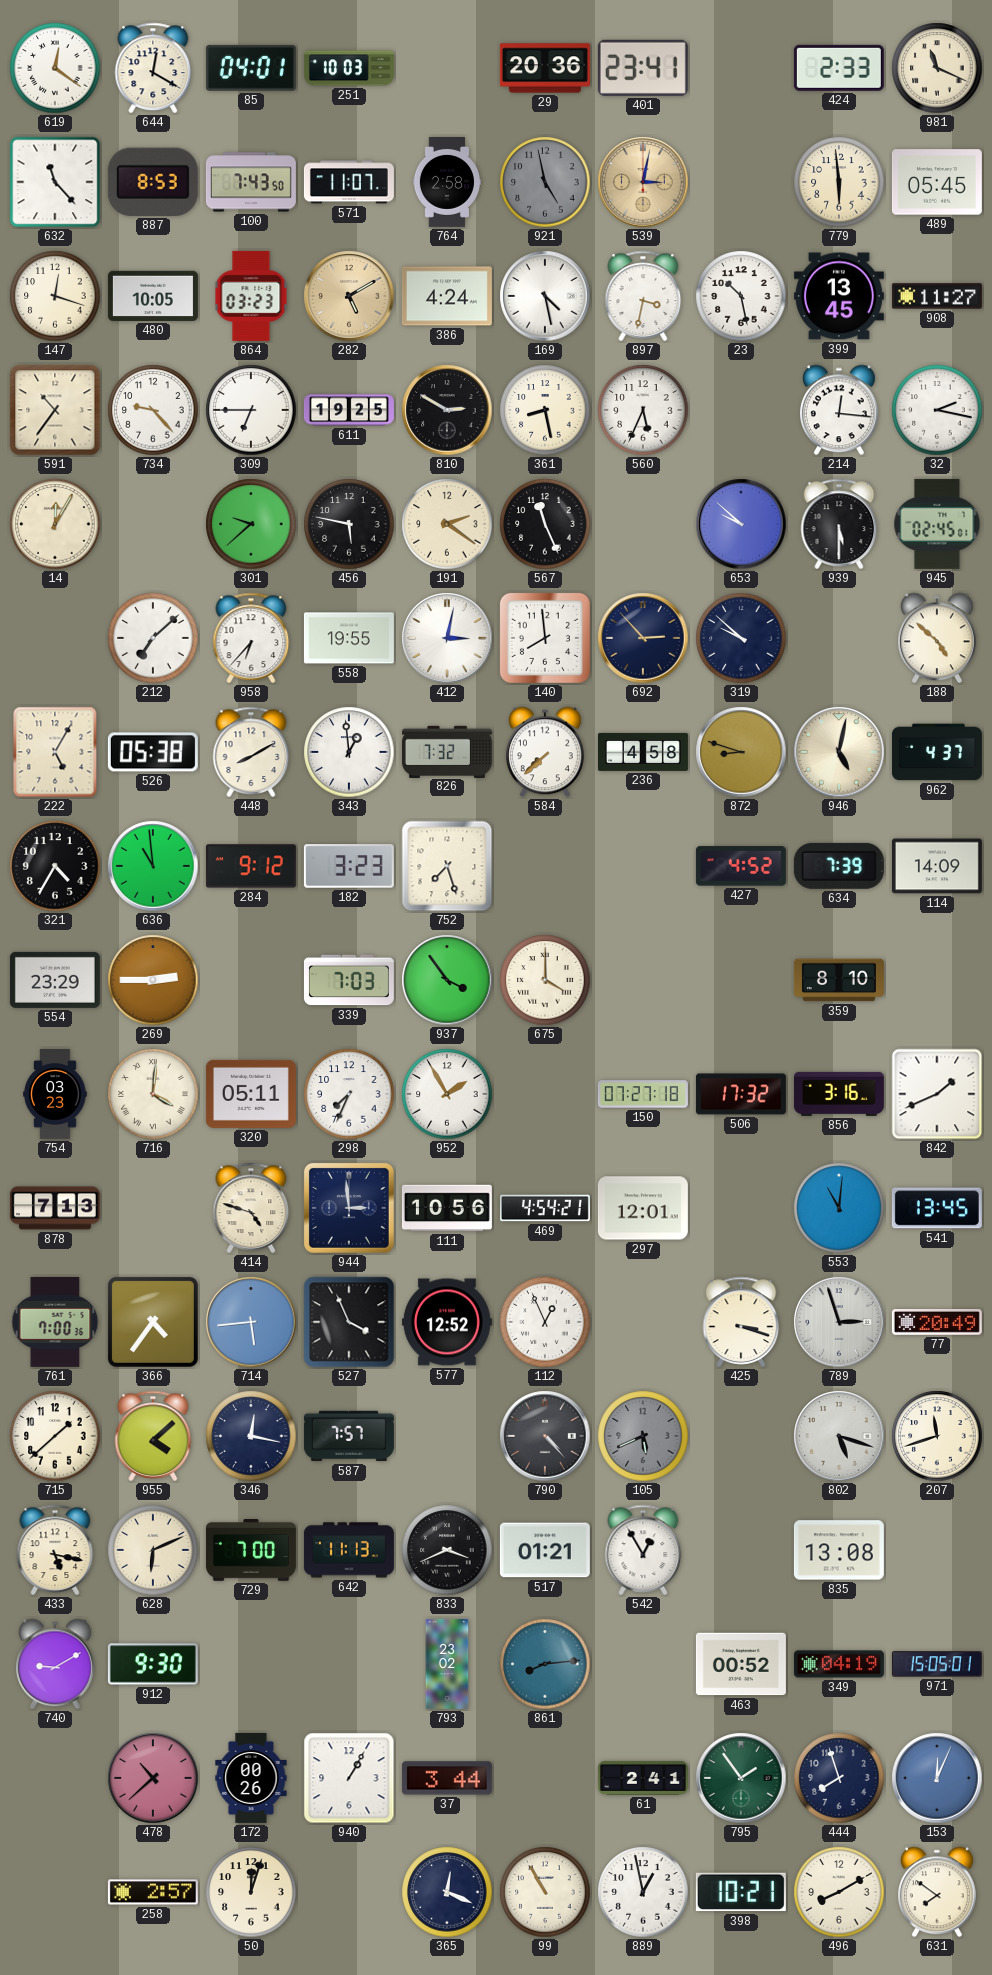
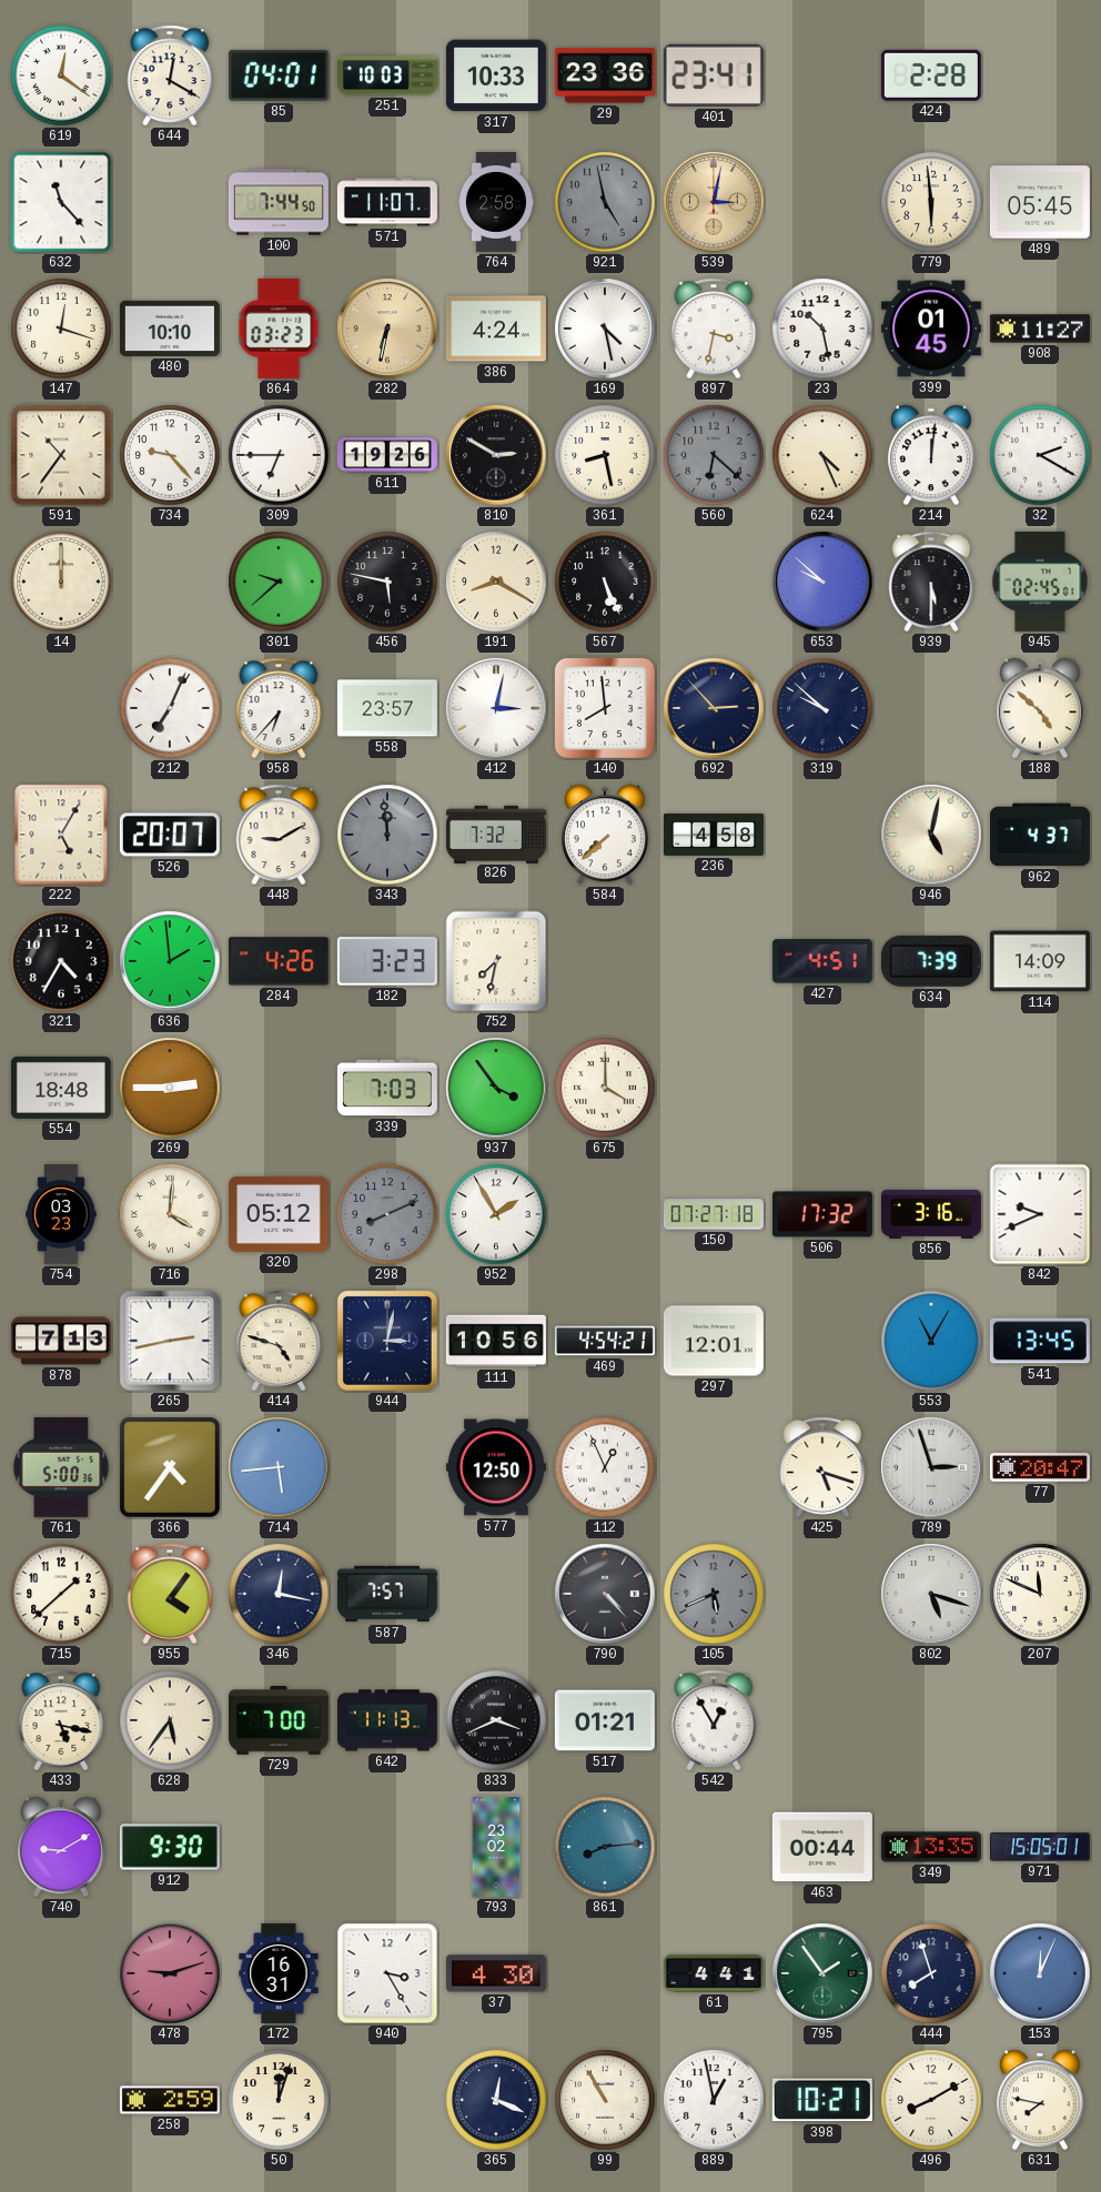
317: none -> 10:33 (496, 75)
29: 20:36 -> 23:36 (605, 75)
424: 2:33 -> 2:28 (931, 75)
981: 11:19 -> none (937, 68)
887: 8:53 -> none (153, 182)
100: 7:43 -> 7:44 (279, 202)
480: 10:05 -> 10:10 (170, 329)
282: 5:10 -> 6:32 (387, 329)
399: 13:45 -> 01:45 (931, 329)
611: 19:25 -> 19:26 (387, 455)
560: 5:34 -> 6:22 (714, 455)
560 dial: white -> grey (714, 455)
624: none -> 4:26 (822, 455)
214: 12:16 -> 12:01 (931, 455)
32: 2:17 -> 2:20 (1040, 455)
14: 12:05 -> 12:00 (61, 582)
191: 2:21 -> 8:20 (496, 582)
567: 11:26 -> 5:26 (605, 582)
212: 7:08 -> 7:04 (170, 708)
558: 19:55 -> 23:57 (387, 708)
526: 05:38 -> 20:07 (170, 835)
448: 8:10 -> 9:10 (279, 835)
343: 12:59 -> 11:59 (387, 835)
343 dial: white -> grey (387, 835)
872: 8:48 -> none (741, 752)
636: 10:59 -> 1:59 (170, 961)
284: 9:12 -> 4:26 (279, 961)
752: 7:27 -> 7:32 (496, 961)
427: 4:52 -> 4:51 (822, 961)
554: 23:29 -> 18:48 (61, 1088)
359: 8:10 -> none (839, 980)
320: 05:11 -> 05:12 (279, 1214)
298: 7:34 -> 8:11 (387, 1214)
298 dial: white -> grey (387, 1214)
842: 1:41 -> 9:41 (1040, 1214)
265: none -> 2:43 (170, 1341)
944: 2:59 -> 3:02 (387, 1341)
553: 11:01 -> 11:05 (931, 1341)
761: 7:00 -> 5:00 (61, 1467)
527: 3:56 -> none (349, 1322)
577: 12:52 -> 12:50 (496, 1467)
425: 3:18 -> 5:18 (822, 1467)
77: 20:49 -> 20:47 (1040, 1468)
955: 4:08 -> 4:06 (170, 1594)
207: 11:42 -> 11:49 (1040, 1594)
628: 6:11 -> 5:36 (170, 1720)
835: 13:08 -> none (839, 1550)
463: 00:52 -> 00:44 (822, 1847)
349: 04:19 -> 13:35 (931, 1847)
478: 10:38 -> 9:12 (170, 1973)
172: 00:26 -> 16:31 (279, 1973)
940: 1:05 -> 3:25 (387, 1973)
37: 3:44 -> 4:30 (496, 1973)
61: 2:41 -> 4:41 (714, 1973)
258: 2:57 -> 2:59 (170, 2100)
631: 7:51 -> 7:47 (1040, 2100)
